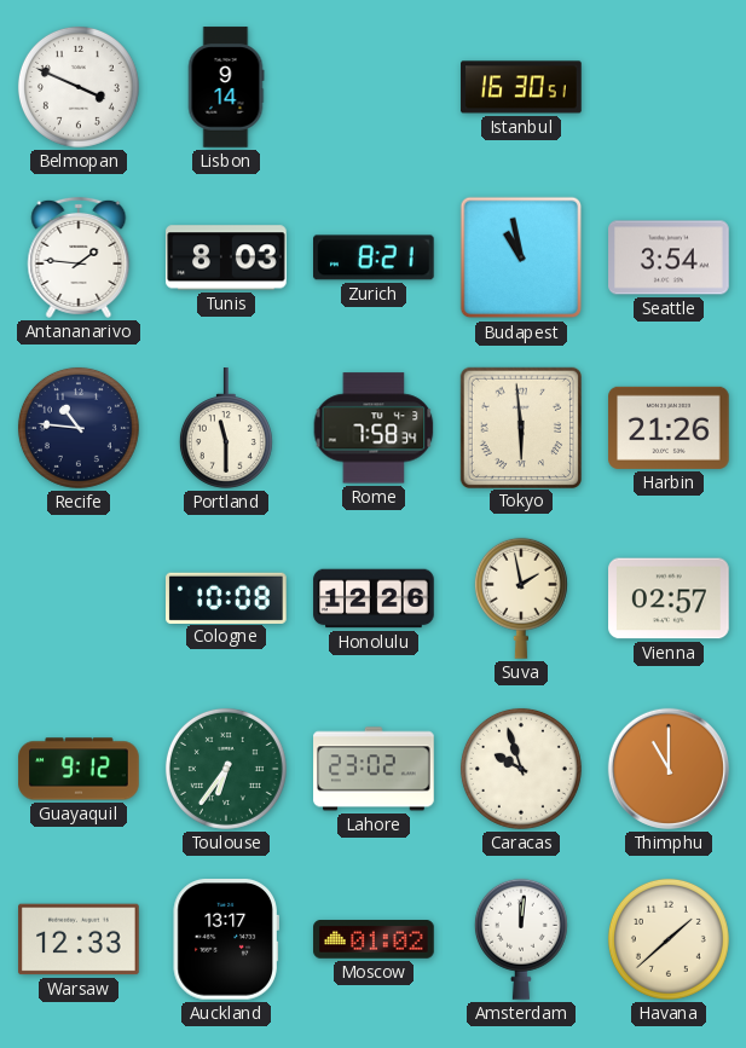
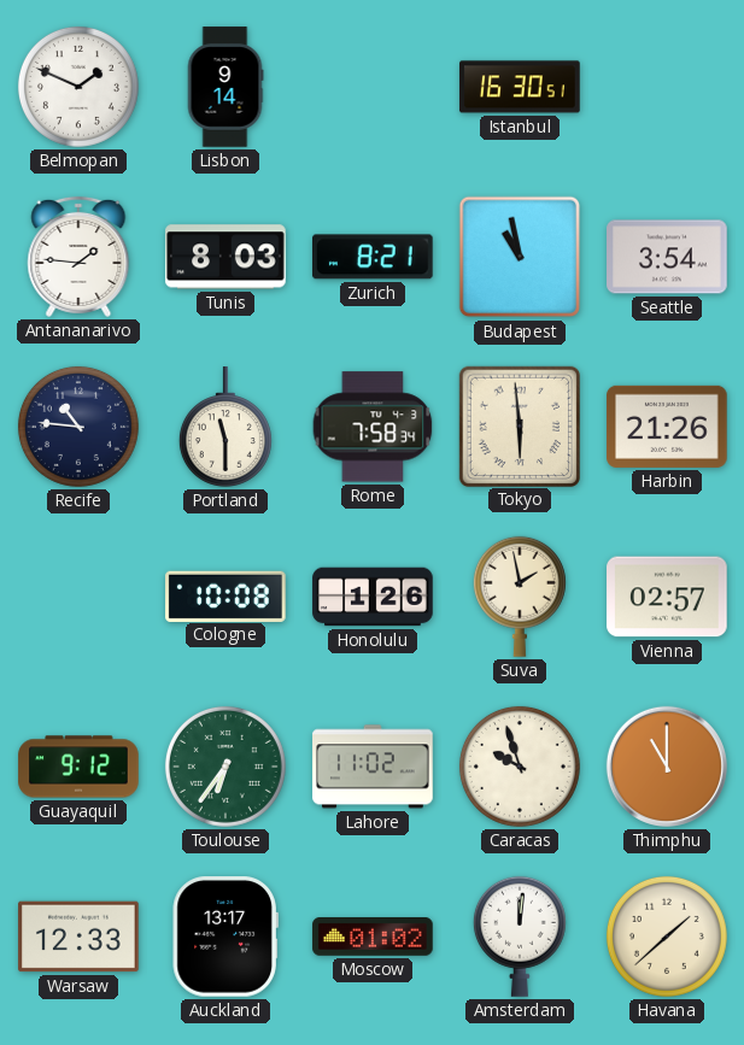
Belmopan: 3:49 -> 1:49 (78, 87)
Honolulu: 12:26 -> 1:26 (373, 597)
Lahore: 23:02 -> 11:02 (373, 767)
